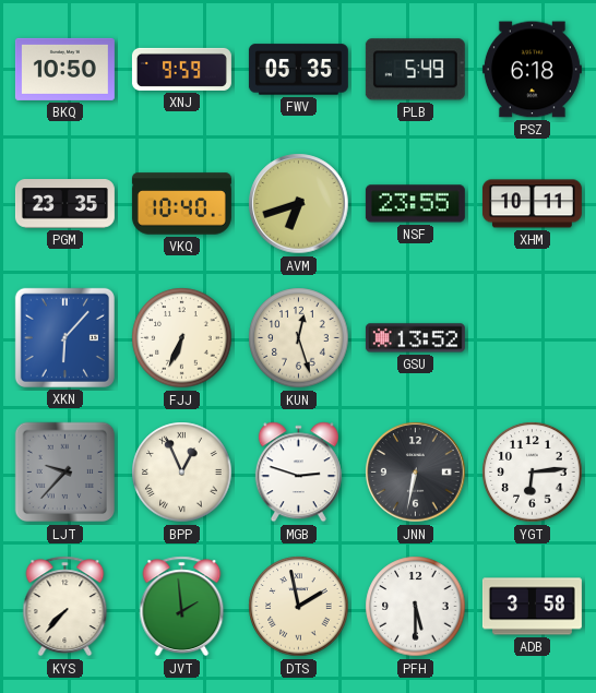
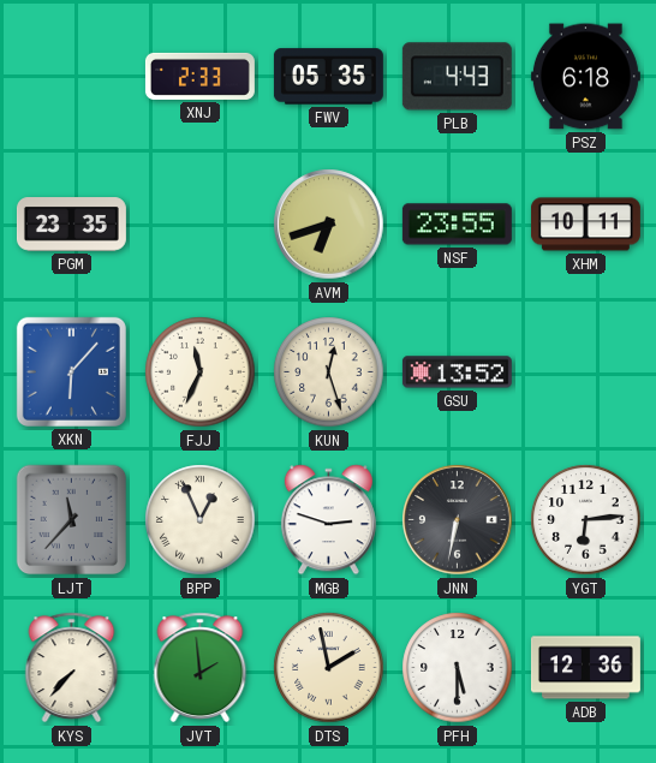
BKQ: 10:50 -> none (64, 69)
XNJ: 9:59 -> 2:33 (199, 76)
PLB: 5:49 -> 4:43 (457, 77)
VKQ: 10:40 -> none (181, 204)
FJJ: 6:34 -> 11:34 (201, 372)
LJT: 9:37 -> 11:37 (72, 520)
ADB: 3:58 -> 12:36 (585, 668)
